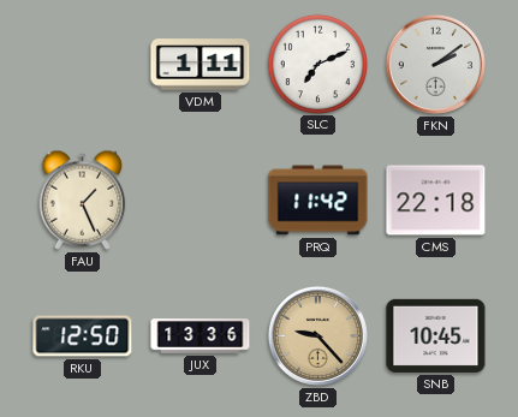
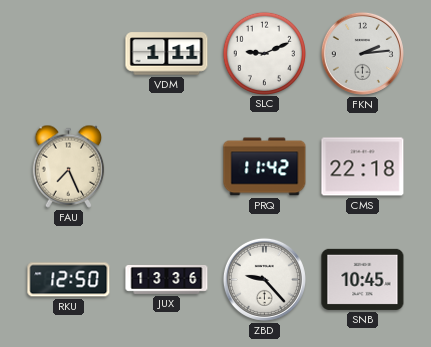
SLC: 7:11 -> 9:11 (264, 53)
FKN: 2:09 -> 2:14 (362, 53)
FAU: 1:26 -> 7:26 (69, 166)
ZBD dial: champagne -> white (264, 279)
